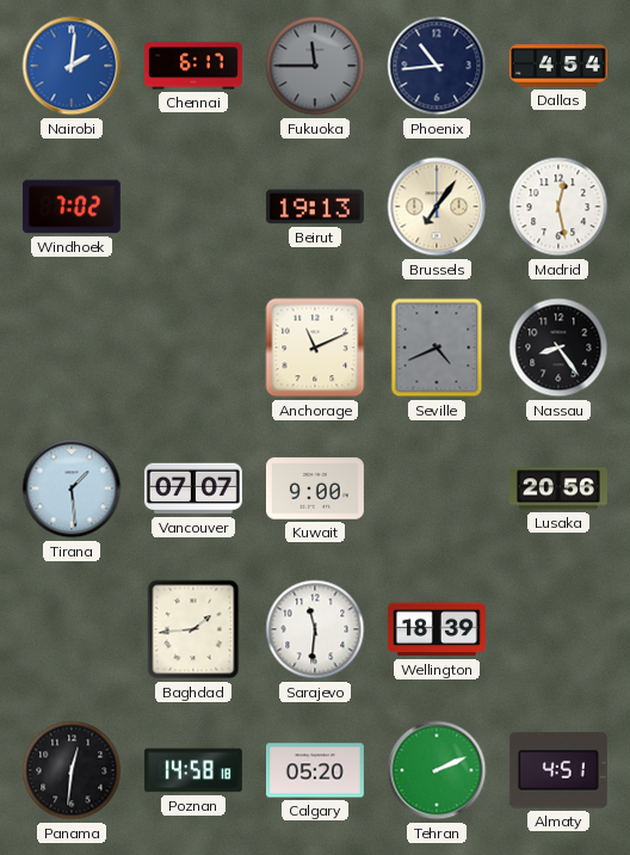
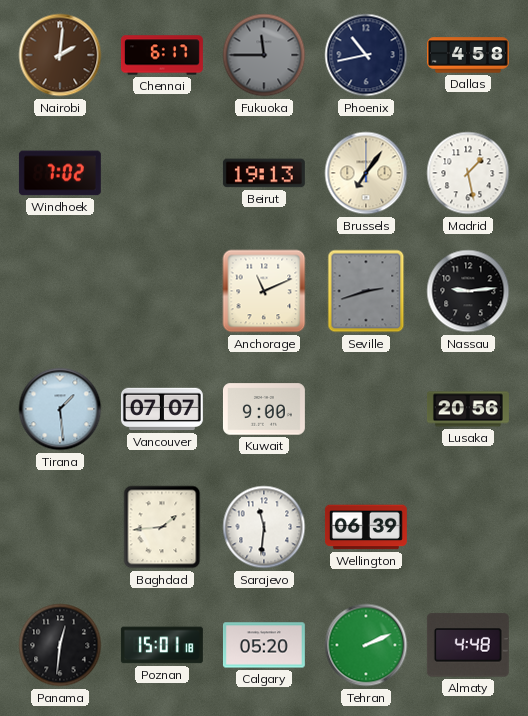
Nairobi dial: blue -> brown (60, 55)
Phoenix: 10:44 -> 10:43 (366, 55)
Dallas: 4:54 -> 4:58 (469, 55)
Madrid: 12:28 -> 1:28 (468, 173)
Seville: 4:41 -> 2:42 (366, 291)
Nassau: 8:24 -> 9:14 (468, 291)
Wellington: 18:39 -> 06:39 (366, 527)
Poznan: 14:58 -> 15:01 (162, 645)
Almaty: 4:51 -> 4:48 (468, 645)
